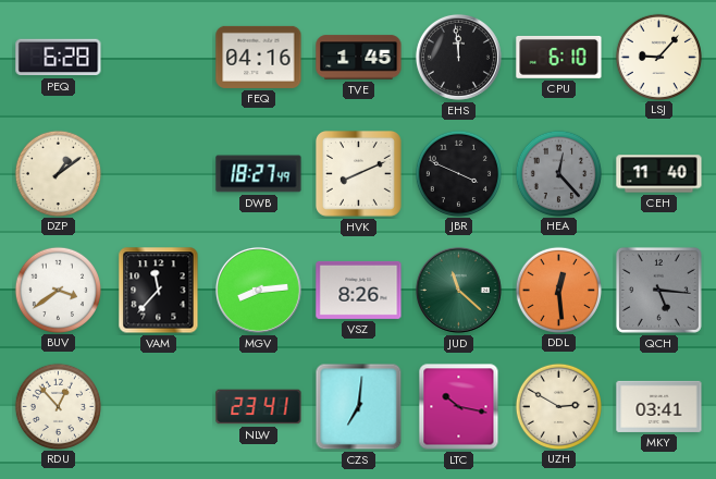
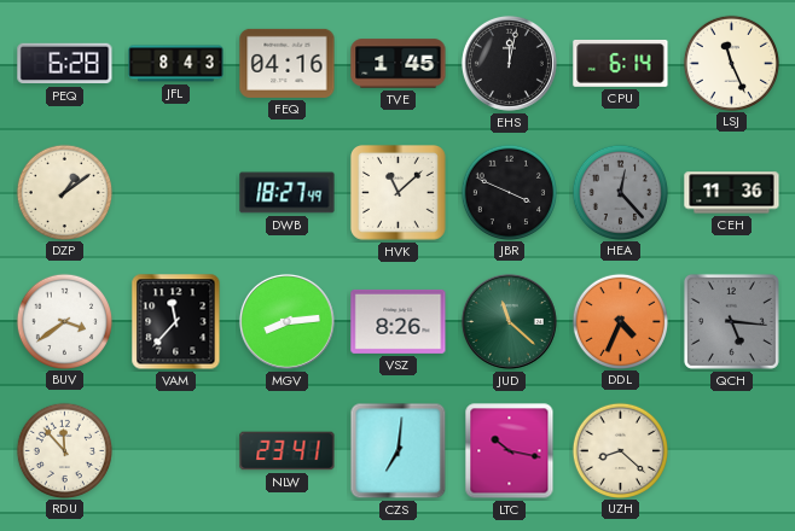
JFL: none -> 8:43 (176, 64)
EHS: 11:59 -> 12:02 (509, 63)
CPU: 6:10 -> 6:14 (621, 63)
LSJ: 9:07 -> 11:26 (731, 63)
HVK: 8:11 -> 11:08 (399, 193)
CEH: 11:40 -> 11:36 (732, 193)
DDL: 12:29 -> 4:34 (620, 321)
RDU: 12:53 -> 11:53 (64, 450)
UZH: 2:50 -> 8:22 (620, 450)
MKY: 03:41 -> none (659, 406)
